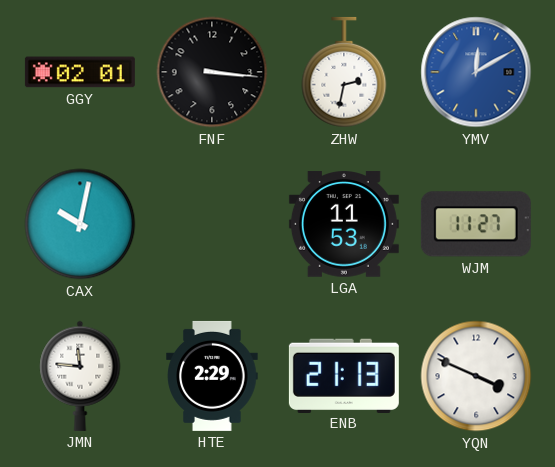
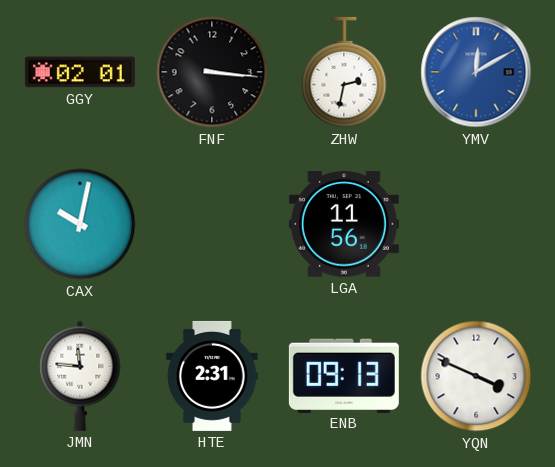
LGA: 11:53 -> 11:56 (344, 224)
WJM: 11:27 -> none (476, 224)
HTE: 2:29 -> 2:31 (212, 376)
ENB: 21:13 -> 09:13 (344, 375)
